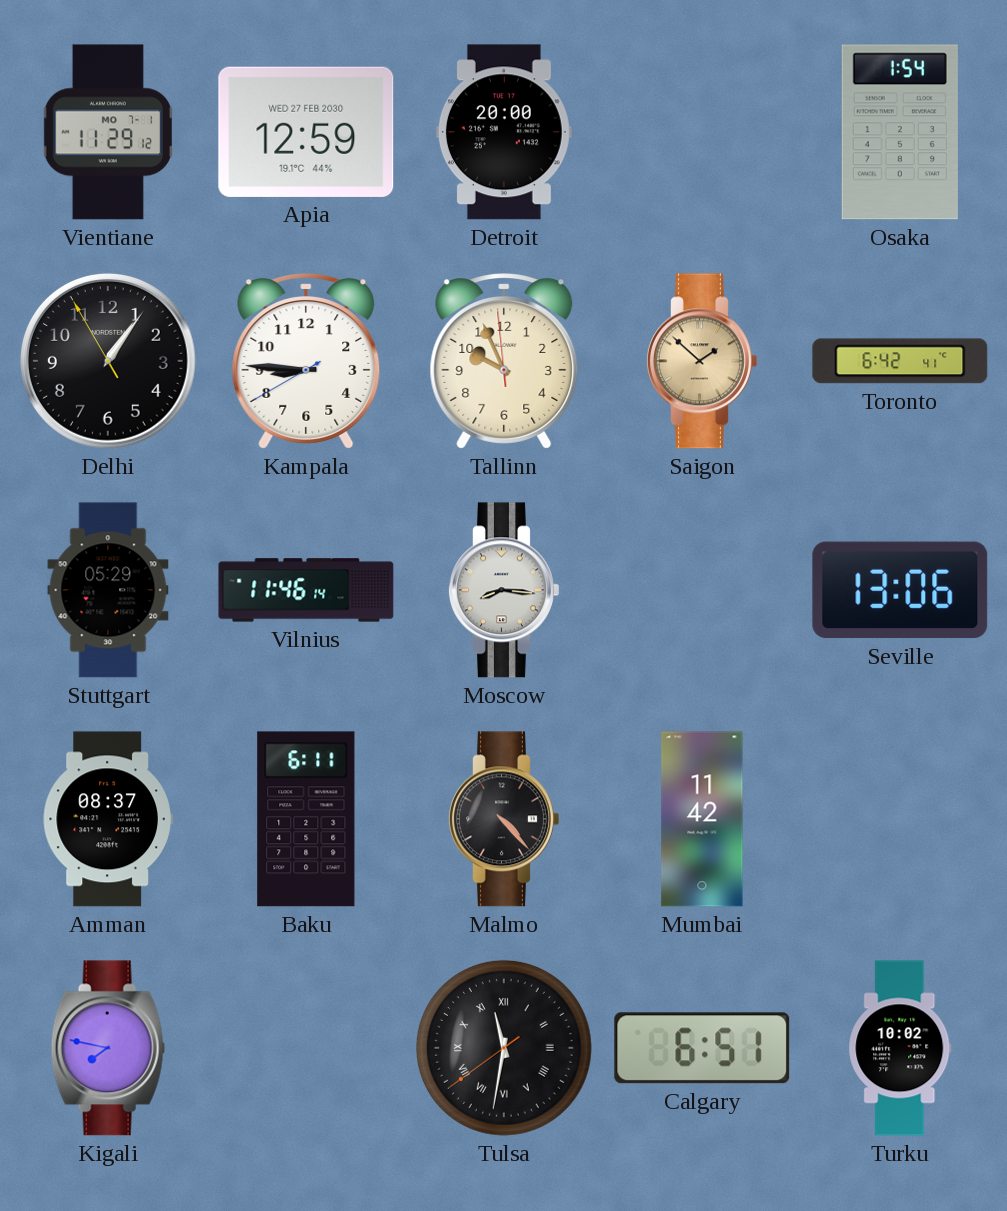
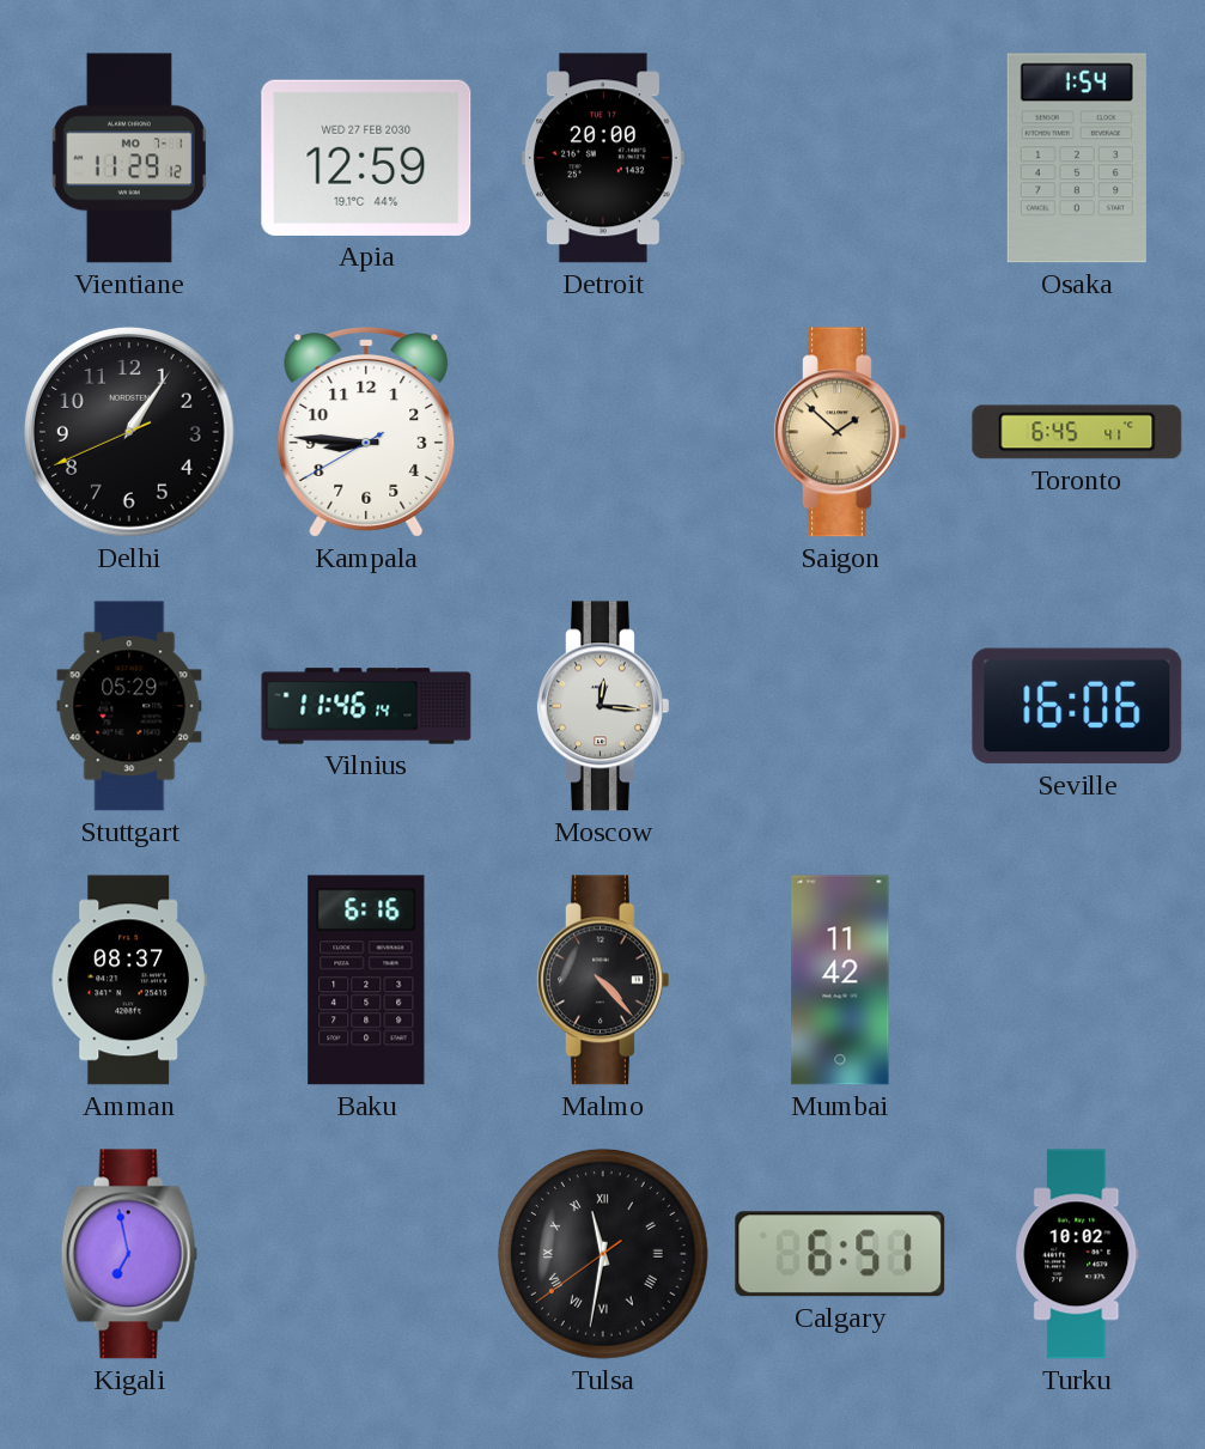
Delhi: 1:05:55 -> 1:05:41 (129, 432)
Tallinn: 9:55 -> none (504, 361)
Toronto: 6:42 -> 6:45 (1077, 432)
Moscow: 8:16 -> 12:16 (602, 706)
Seville: 13:06 -> 16:06 (1077, 706)
Baku: 6:11 -> 6:16 (366, 980)
Kigali: 7:47 -> 6:58 (129, 1254)
